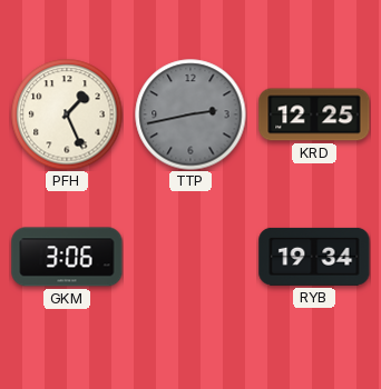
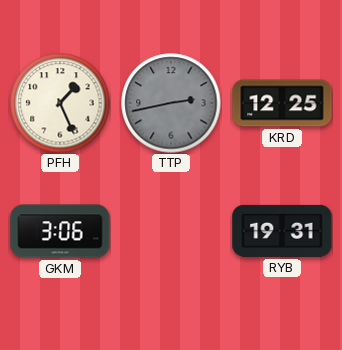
RYB: 19:34 -> 19:31 (282, 231)
